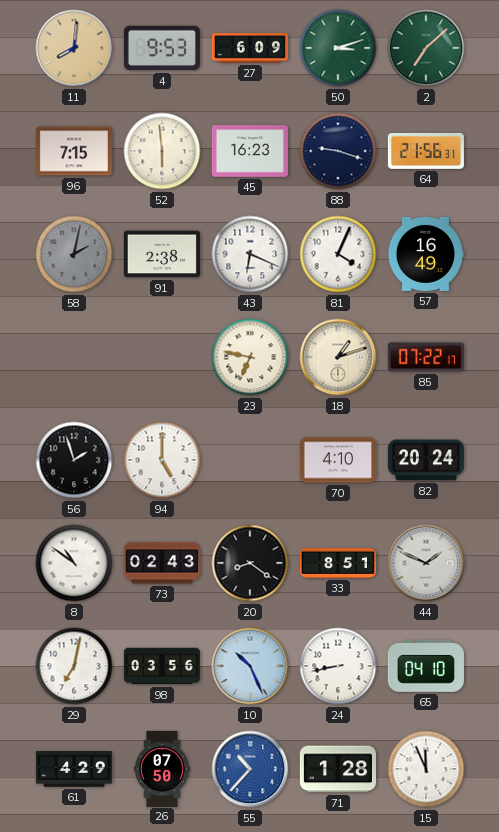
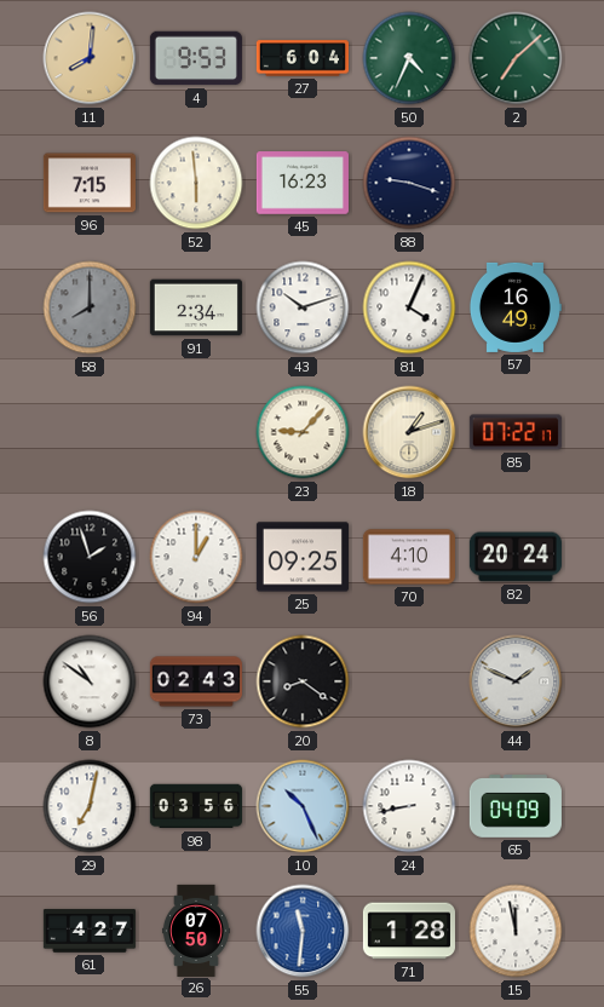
27: 6:09 -> 6:04 (303, 58)
50: 3:12 -> 4:34 (409, 58)
64: 21:56 -> none (426, 151)
58: 2:02 -> 8:00 (90, 307)
91: 2:38 -> 2:34 (196, 307)
43: 6:19 -> 10:12 (303, 307)
23: 6:47 -> 9:07 (303, 432)
94: 5:00 -> 1:00 (196, 557)
25: none -> 09:25 (303, 557)
33: 8:51 -> none (338, 563)
65: 04:10 -> 04:09 (516, 807)
61: 4:29 -> 4:27 (90, 931)
55: 10:37 -> 11:31 (303, 931)
15: 11:56 -> 11:58 (516, 931)
